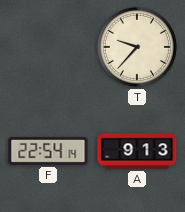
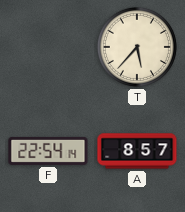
T: 9:37 -> 5:37 (137, 47)
A: 9:13 -> 8:57 (137, 151)
